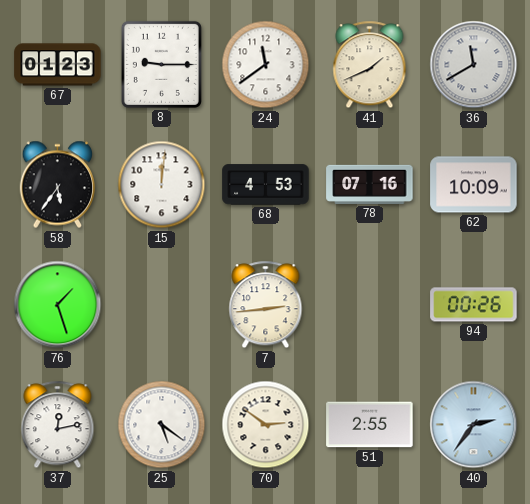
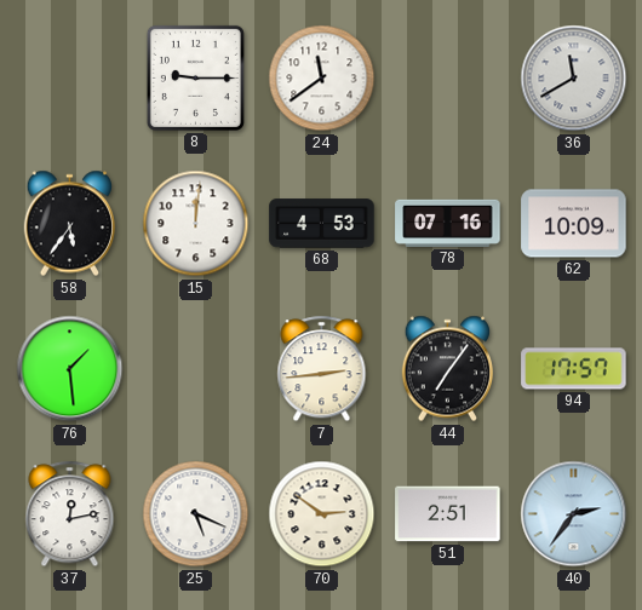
67: 01:23 -> none (58, 65)
41: 1:41 -> none (370, 65)
76: 1:27 -> 1:29 (70, 369)
44: none -> 7:06 (448, 369)
94: 00:26 -> 17:57 (574, 369)
25: 5:21 -> 5:19 (196, 514)
51: 2:55 -> 2:51 (448, 514)
